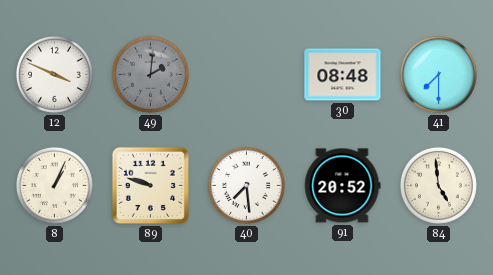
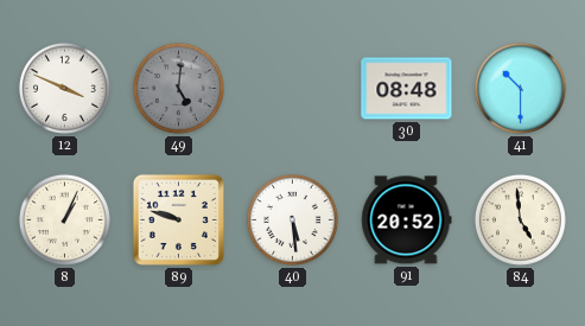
49: 2:01 -> 5:01 (178, 88)
41: 7:30 -> 10:30 (520, 88)
40: 7:29 -> 5:29 (292, 219)
